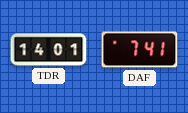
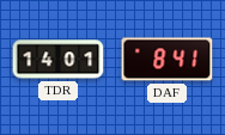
DAF: 7:41 -> 8:41 (168, 60)
